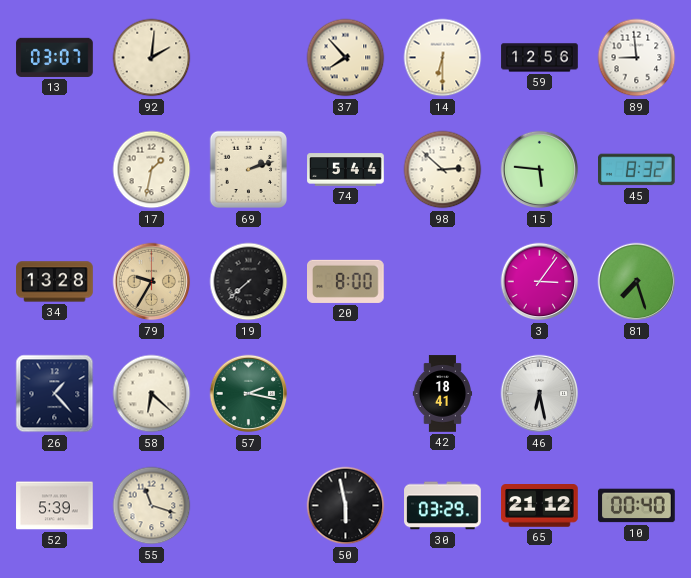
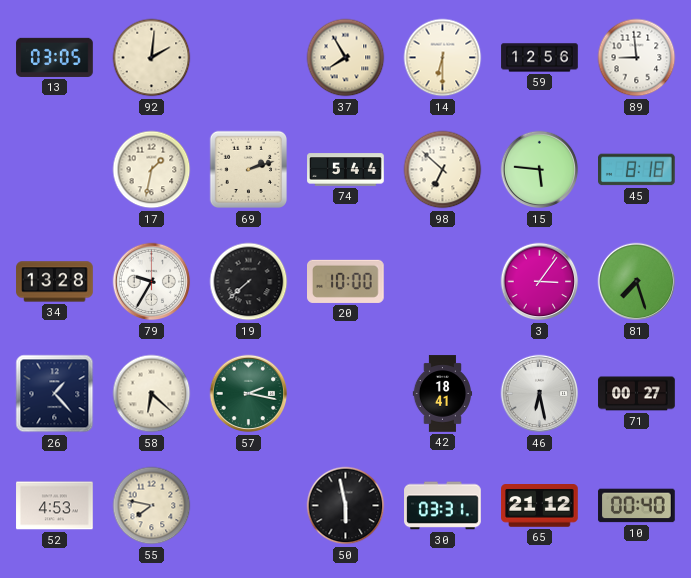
13: 03:07 -> 03:05 (55, 57)
37: 7:53 -> 7:55 (346, 58)
98: 2:52 -> 6:52 (443, 170)
45: 8:32 -> 8:18 (637, 170)
79 dial: champagne -> white (152, 282)
20: 8:00 -> 10:00 (346, 281)
71: none -> 00:27 (637, 394)
52: 5:39 -> 4:53 (55, 506)
55: 11:18 -> 7:47 (152, 506)
30: 03:29 -> 03:31 (443, 506)
